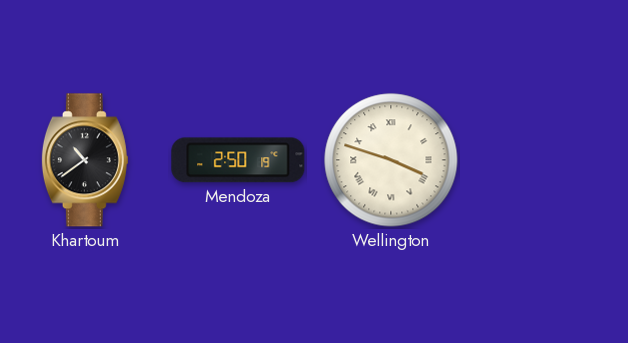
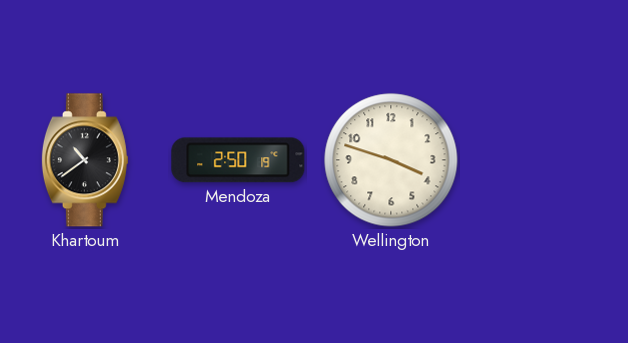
Wellington numerals: Roman -> Arabic (391, 160)
